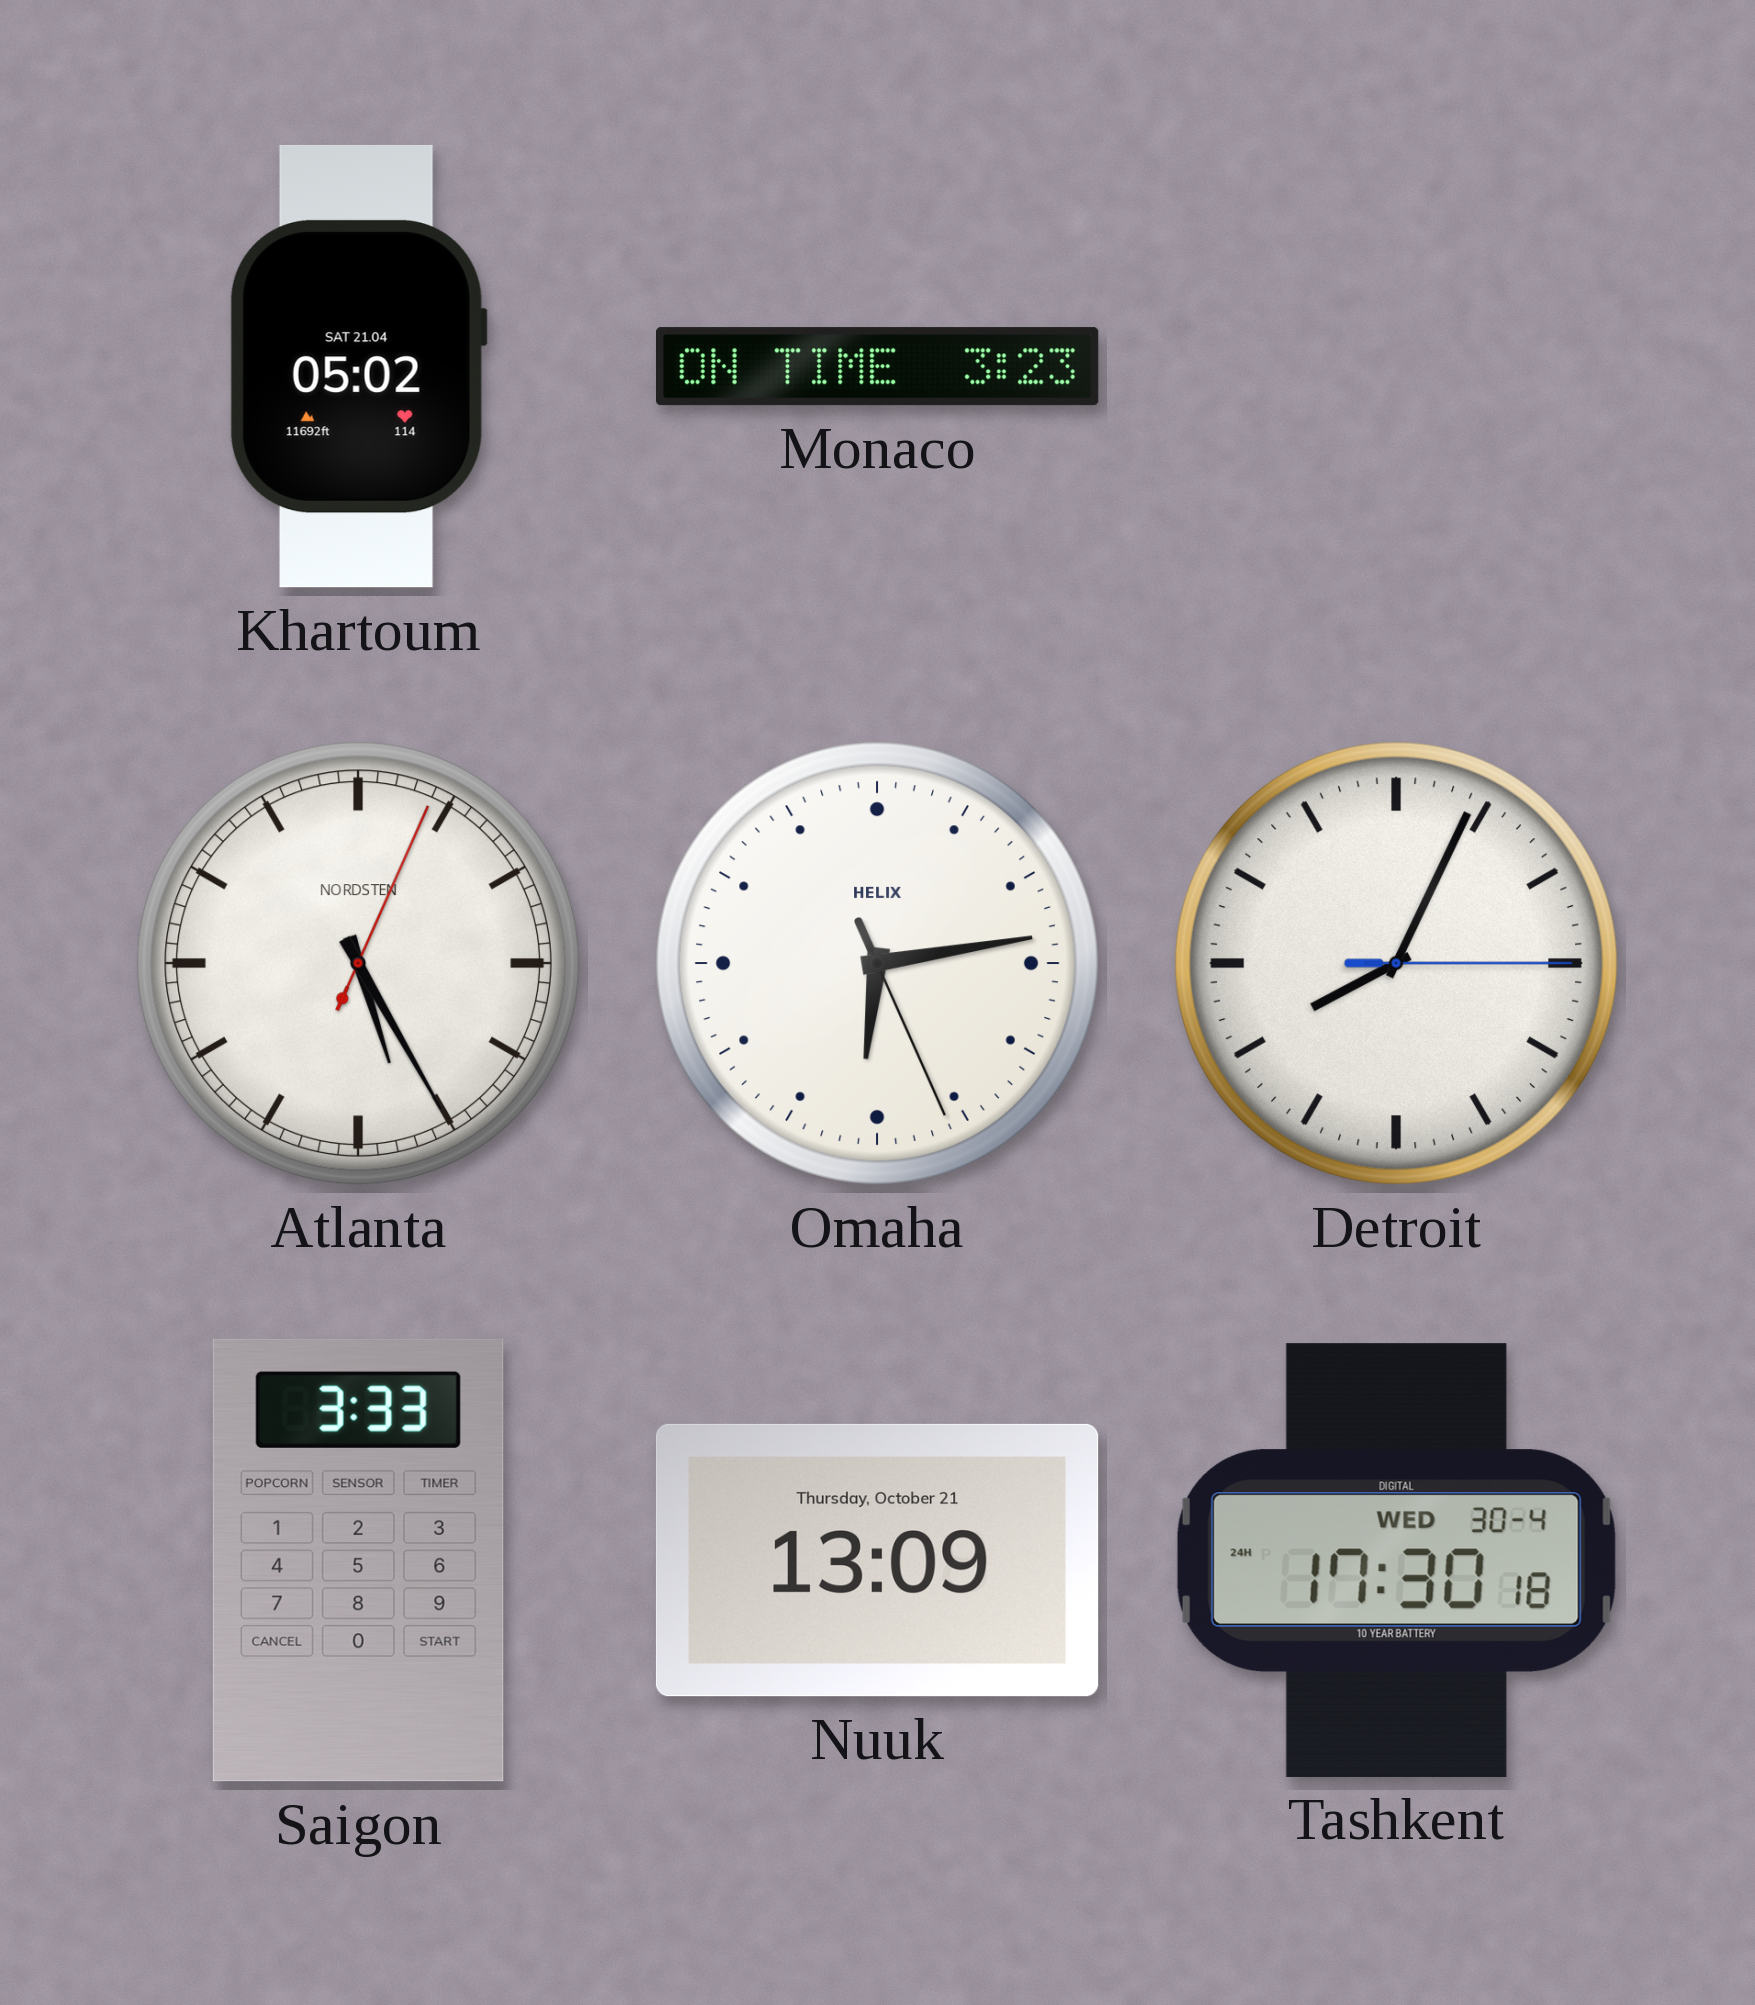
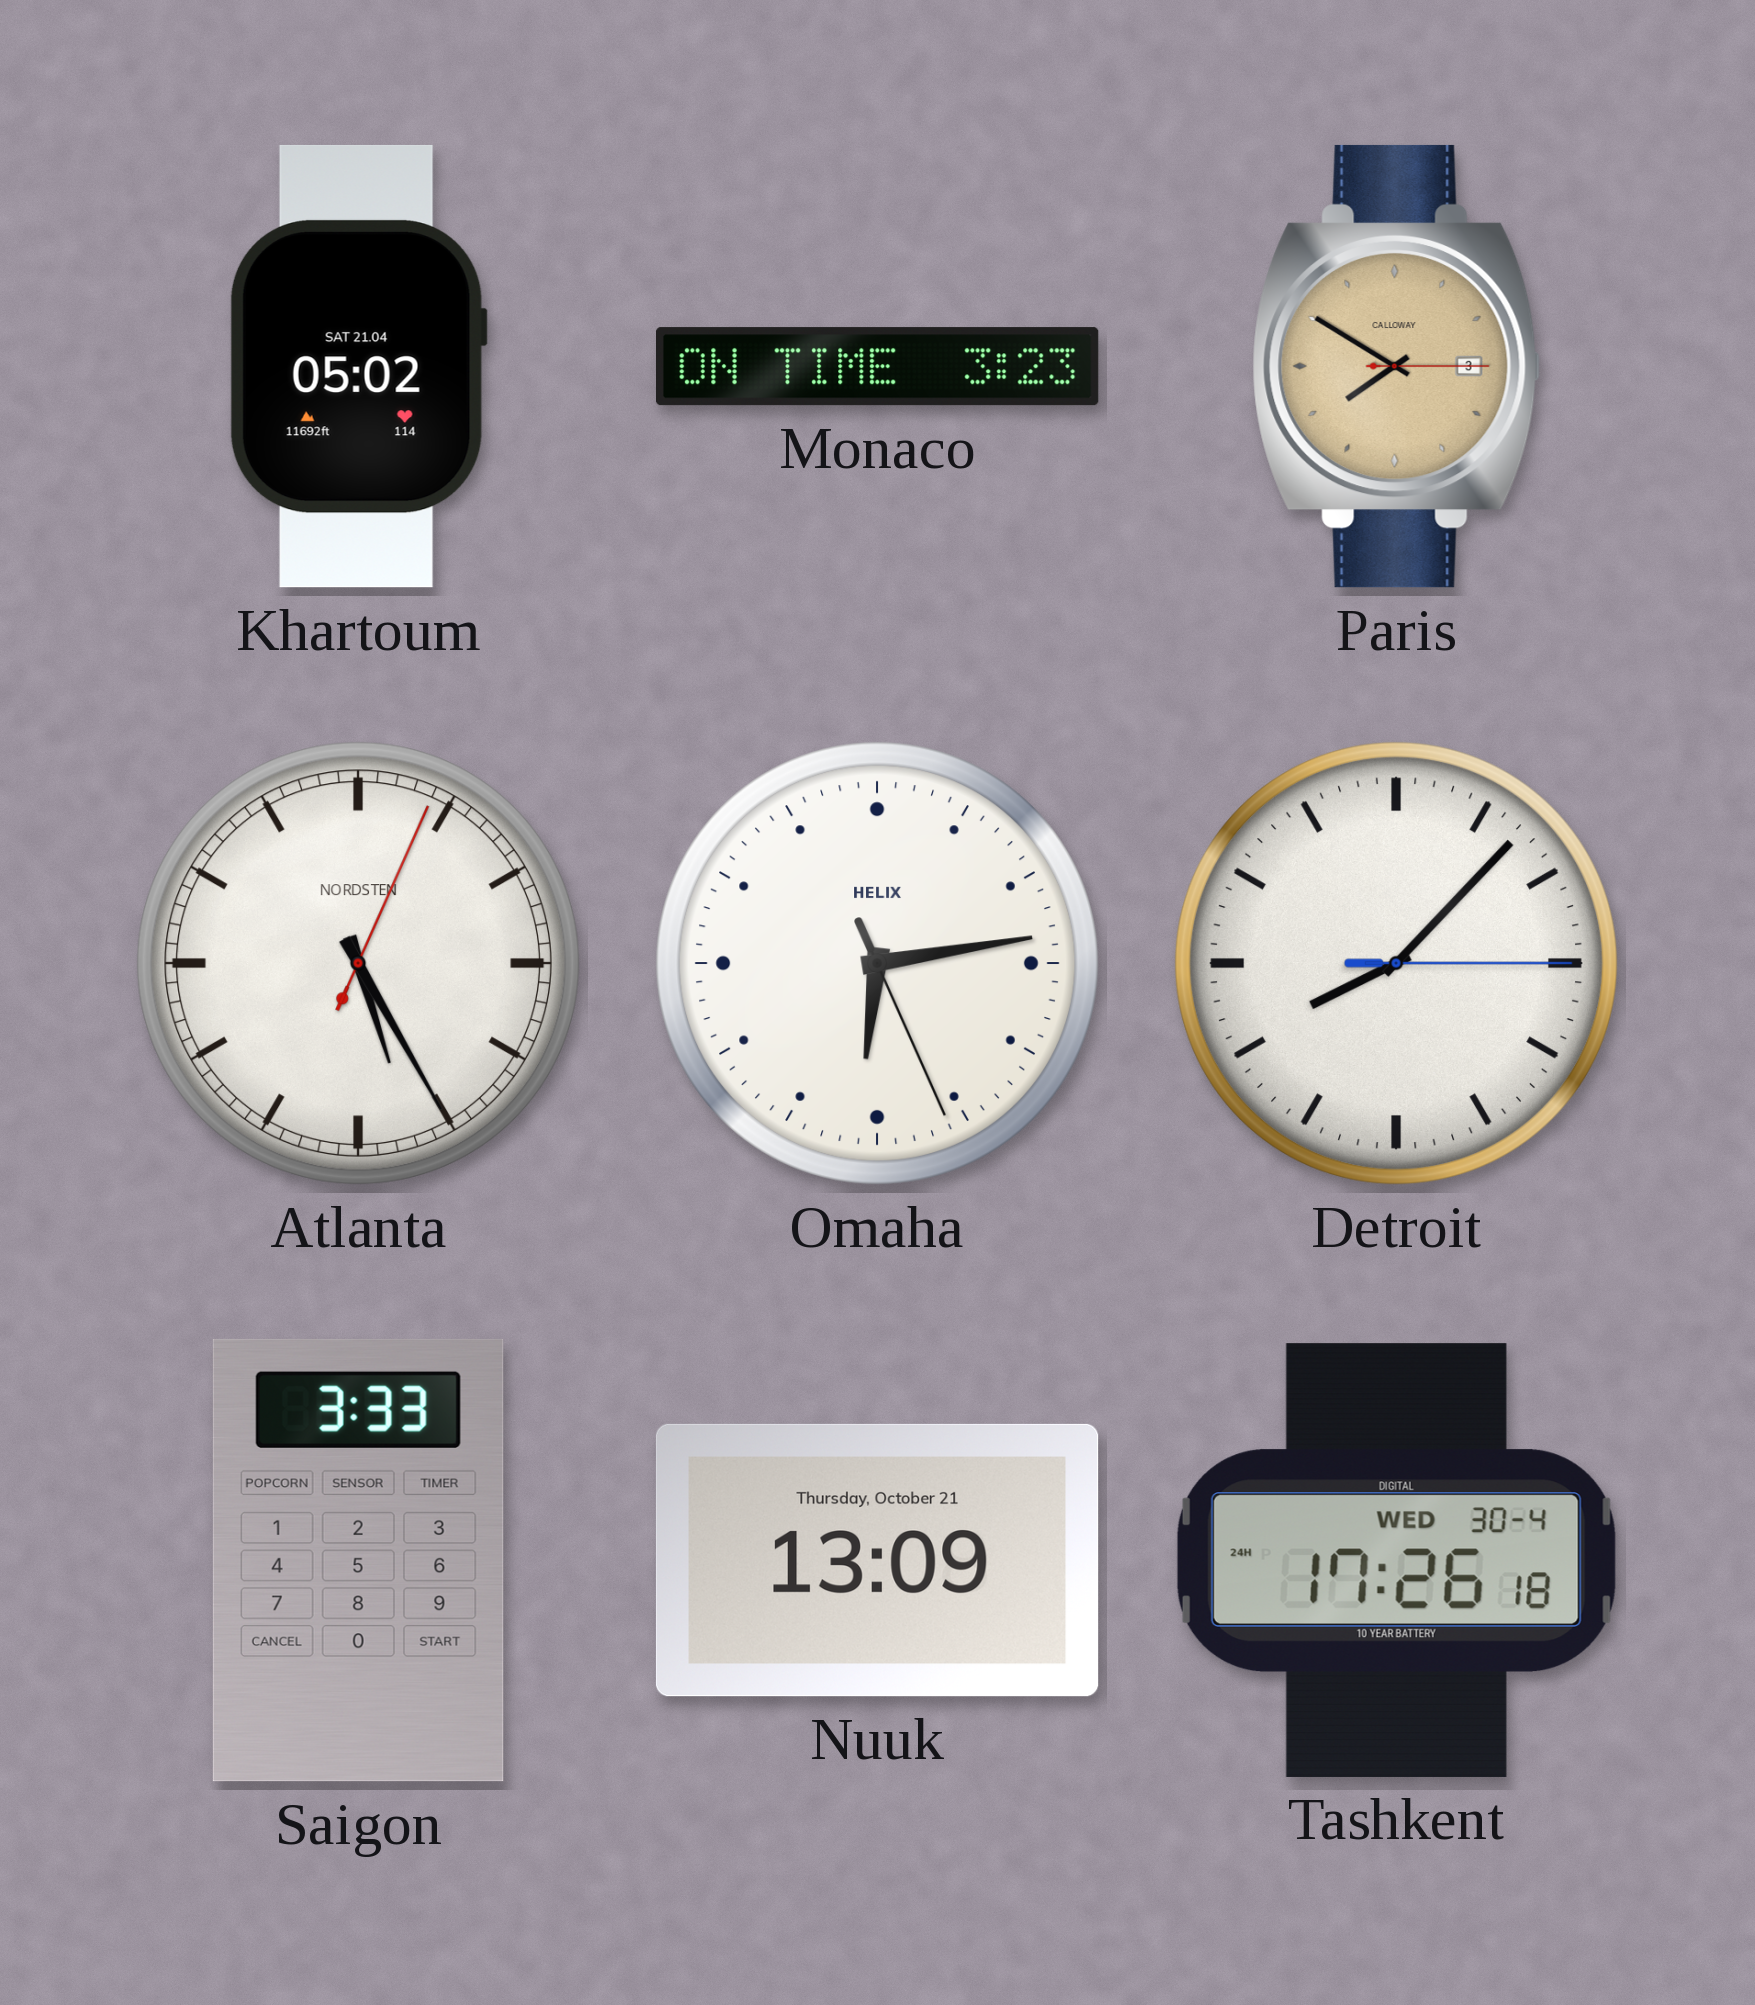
Paris: none -> 7:50 (1397, 366)
Detroit: 8:04 -> 8:07 (1396, 963)
Tashkent: 17:30 -> 17:26 (1396, 1560)
